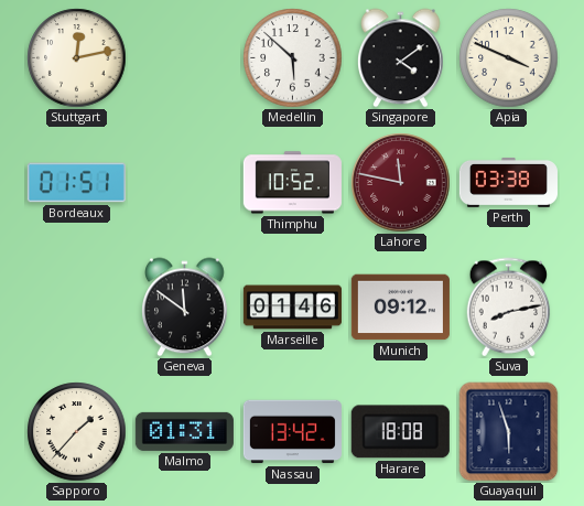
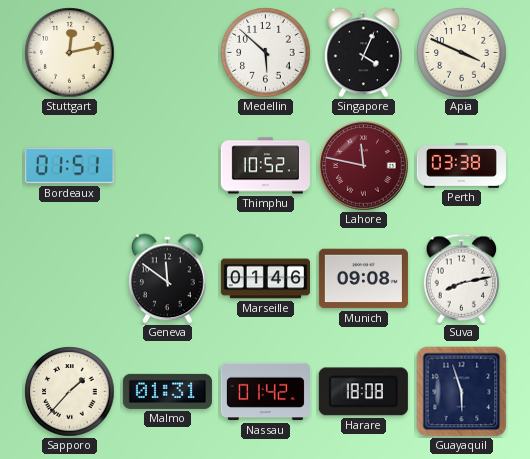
Singapore: 4:09 -> 4:04 (364, 53)
Munich: 09:12 -> 09:08 (363, 279)
Nassau: 13:42 -> 01:42 (265, 392)
